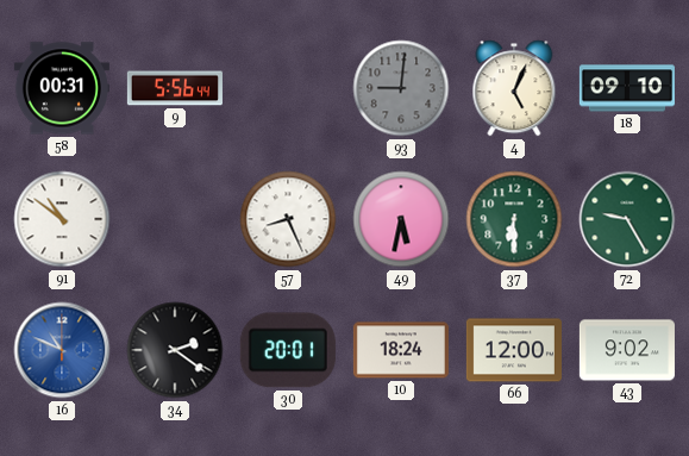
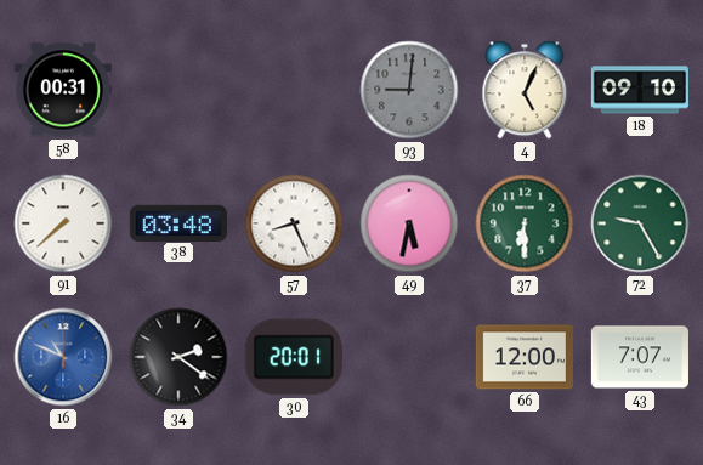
9: 5:56 -> none (175, 88)
91: 10:51 -> 7:38 (63, 223)
38: none -> 03:48 (178, 222)
10: 18:24 -> none (401, 350)
43: 9:02 -> 7:07 (640, 357)
